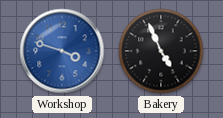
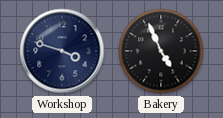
Workshop dial: blue -> navy (62, 51)
